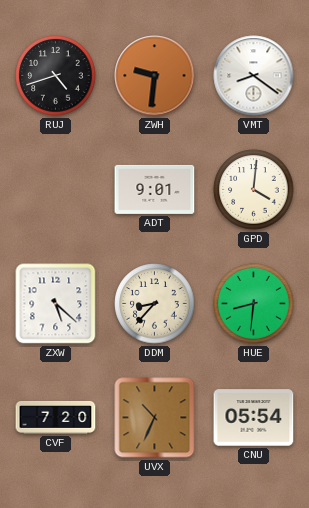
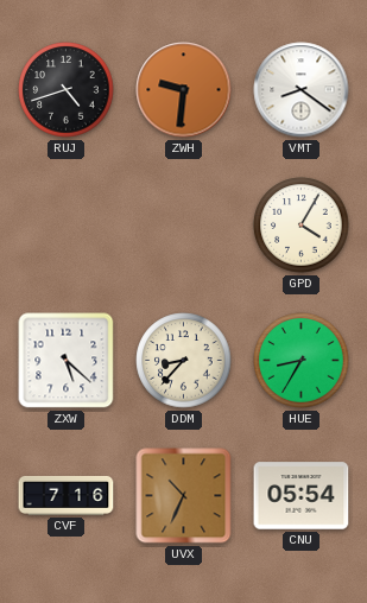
ADT: 9:01 -> none (155, 189)
GPD: 4:01 -> 4:05 (302, 226)
HUE: 8:31 -> 8:35 (302, 361)
CVF: 7:20 -> 7:16 (67, 495)
